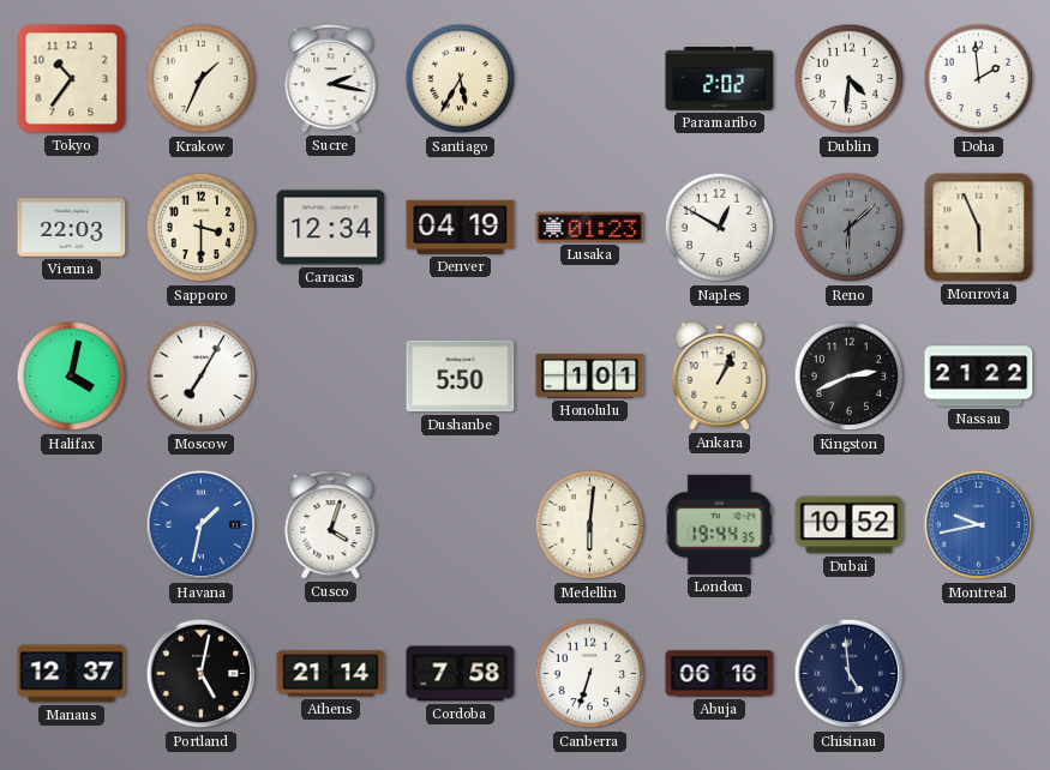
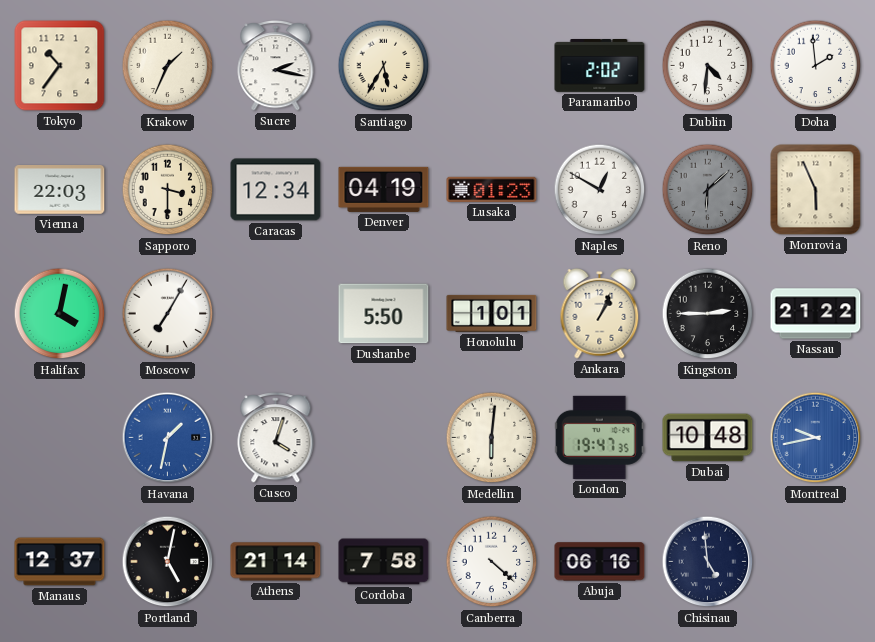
Kingston: 2:41 -> 2:45 (708, 314)
London: 19:44 -> 19:47 (599, 437)
Dubai: 10:52 -> 10:48 (708, 438)
Canberra: 6:33 -> 4:22 (492, 562)
